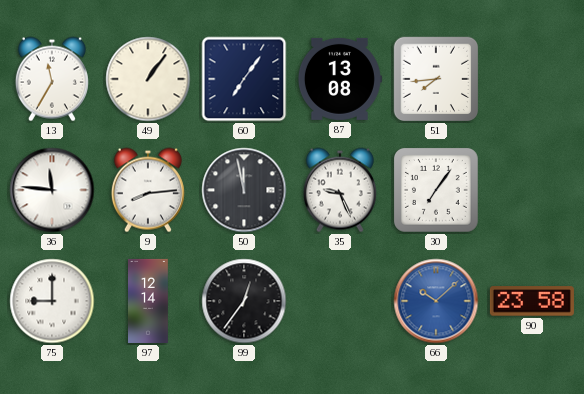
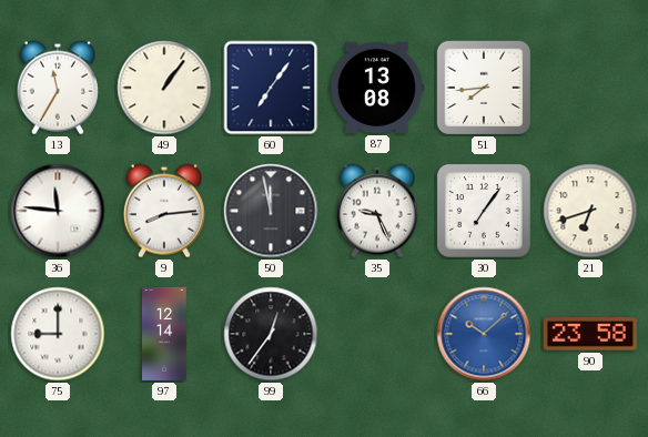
21: none -> 6:42 (590, 211)
